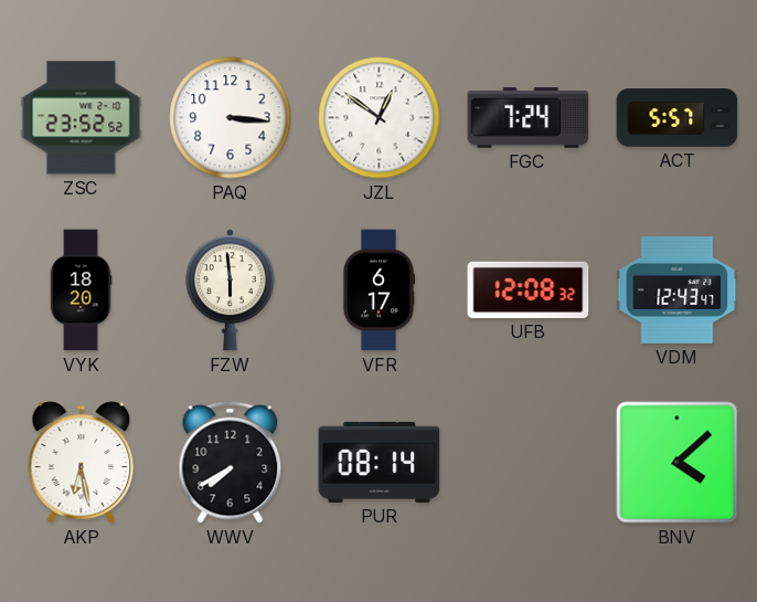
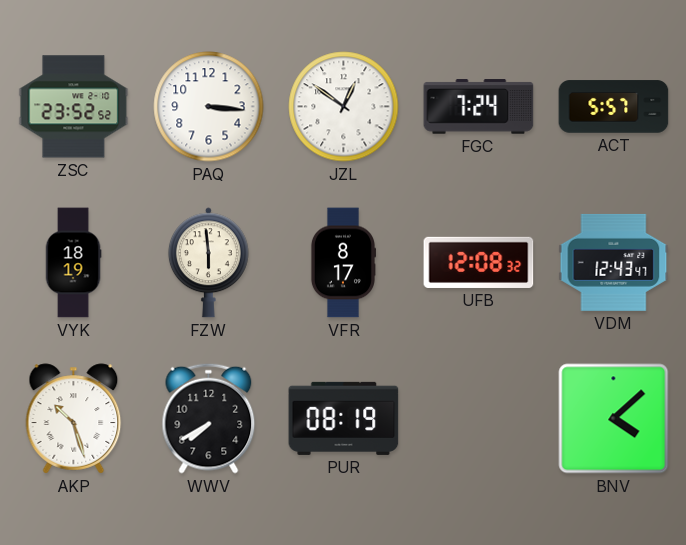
VYK: 18:20 -> 18:19 (73, 263)
VFR: 6:17 -> 8:17 (342, 263)
AKP: 6:28 -> 10:27 (74, 419)
PUR: 08:14 -> 08:19 (344, 418)
